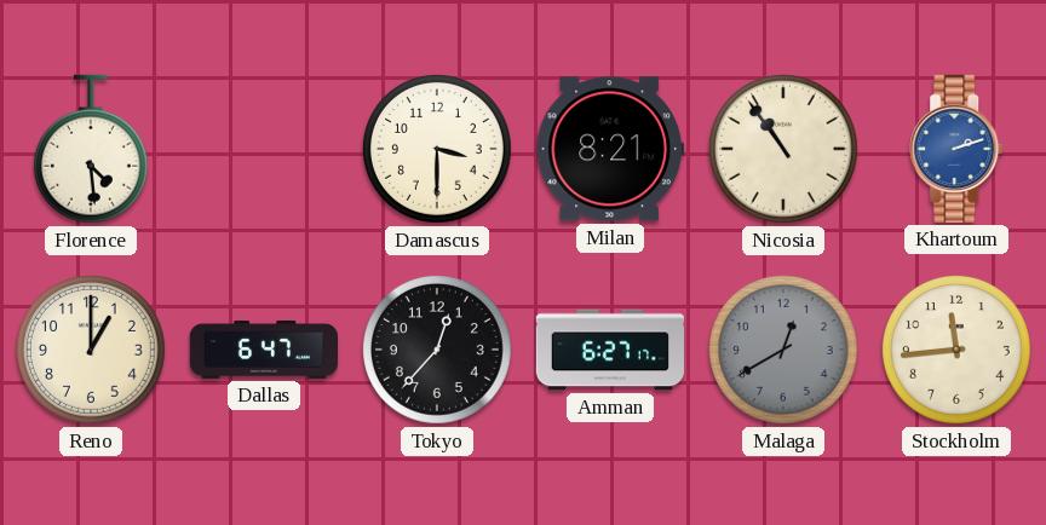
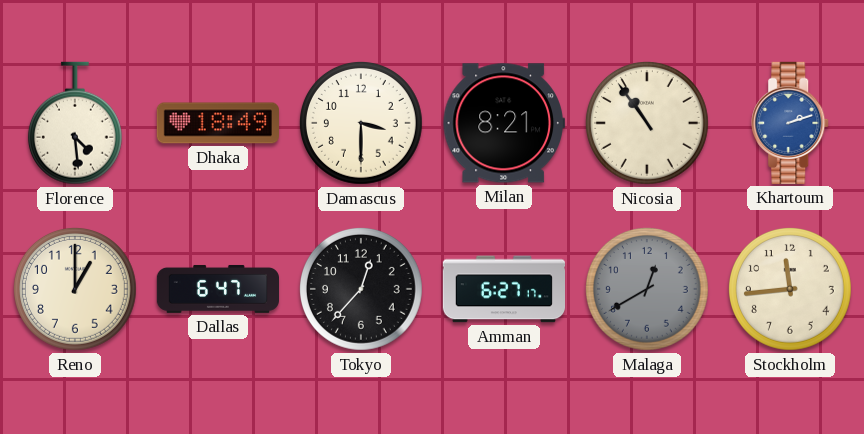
Dhaka: none -> 18:49 (218, 123)
